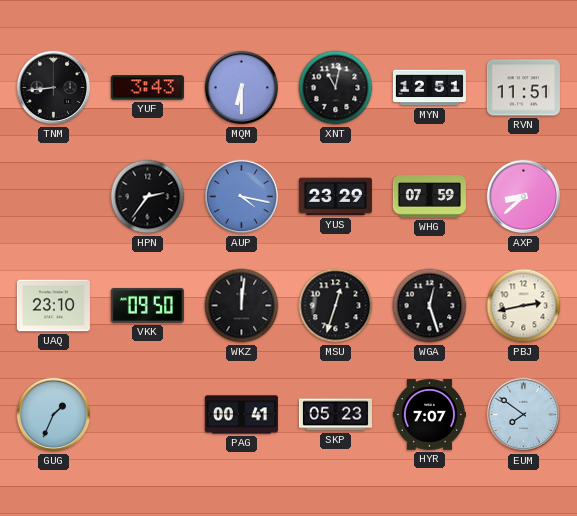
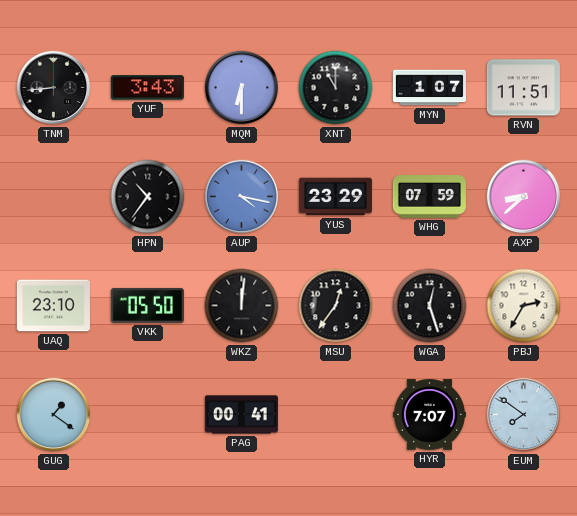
XNT: 11:02 -> 11:00 (336, 88)
MYN: 12:51 -> 1:07 (429, 88)
HPN: 2:36 -> 10:36 (148, 197)
VKK: 09:50 -> 05:50 (147, 305)
MSU: 12:33 -> 12:36 (336, 306)
PBJ: 2:43 -> 2:35 (524, 306)
GUG: 1:34 -> 1:21 (54, 415)
SKP: 05:23 -> none (335, 415)
